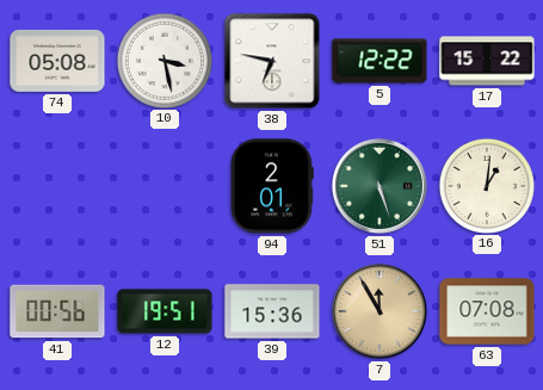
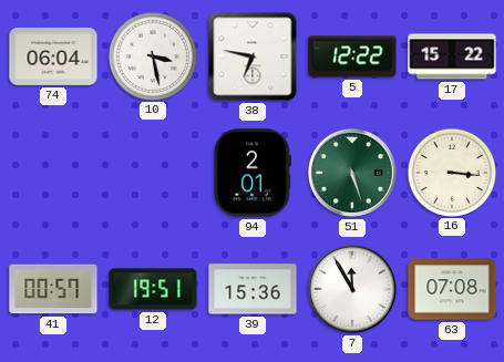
74: 05:08 -> 06:04 (53, 56)
16: 1:01 -> 3:16 (451, 172)
41: 00:56 -> 00:57 (53, 289)
7 dial: champagne -> white (352, 289)
